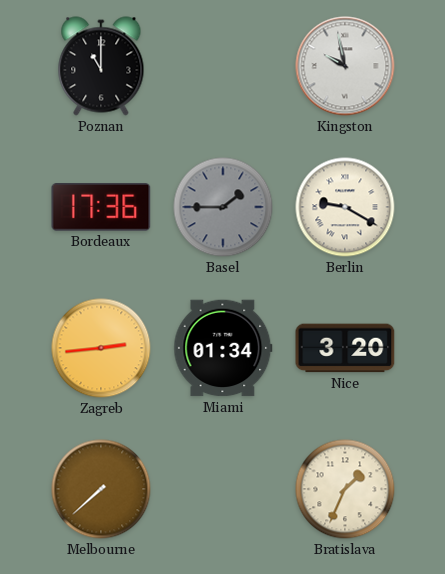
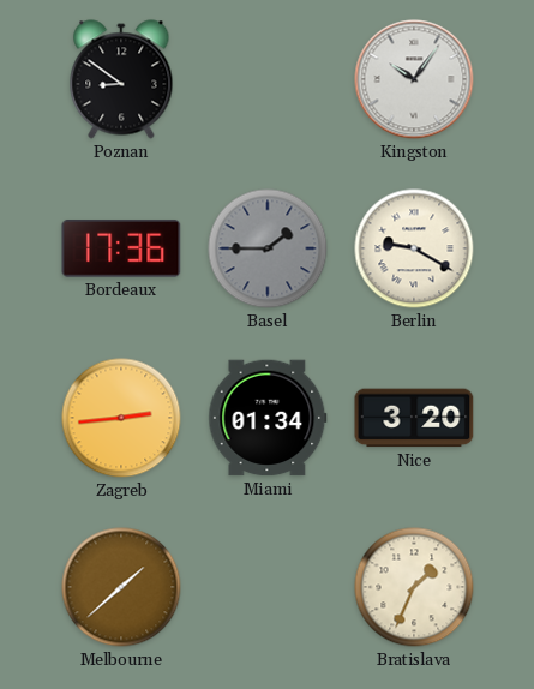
Poznan: 11:00 -> 8:51 (121, 79)
Kingston: 9:58 -> 10:06 (414, 79)
Melbourne: 7:38 -> 1:38 (121, 587)
